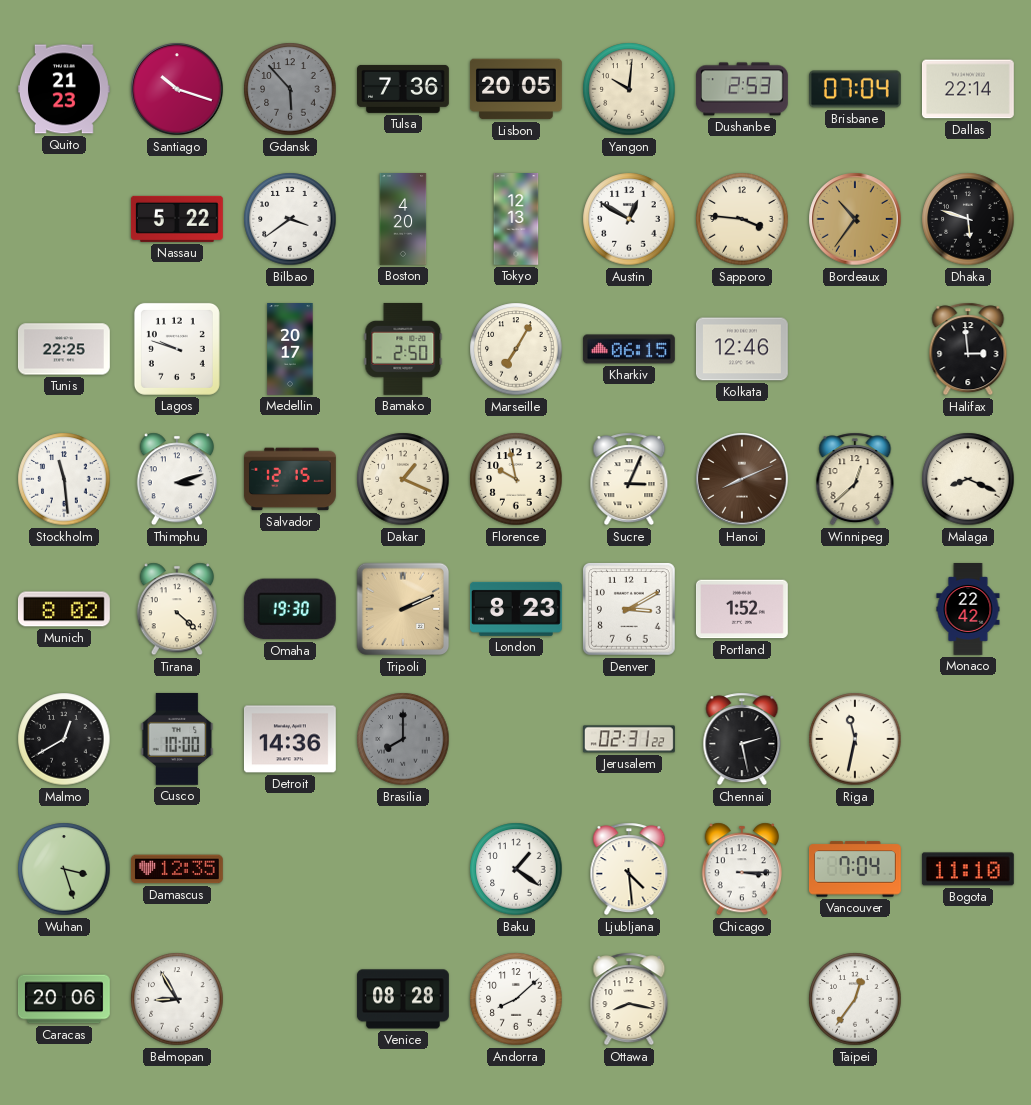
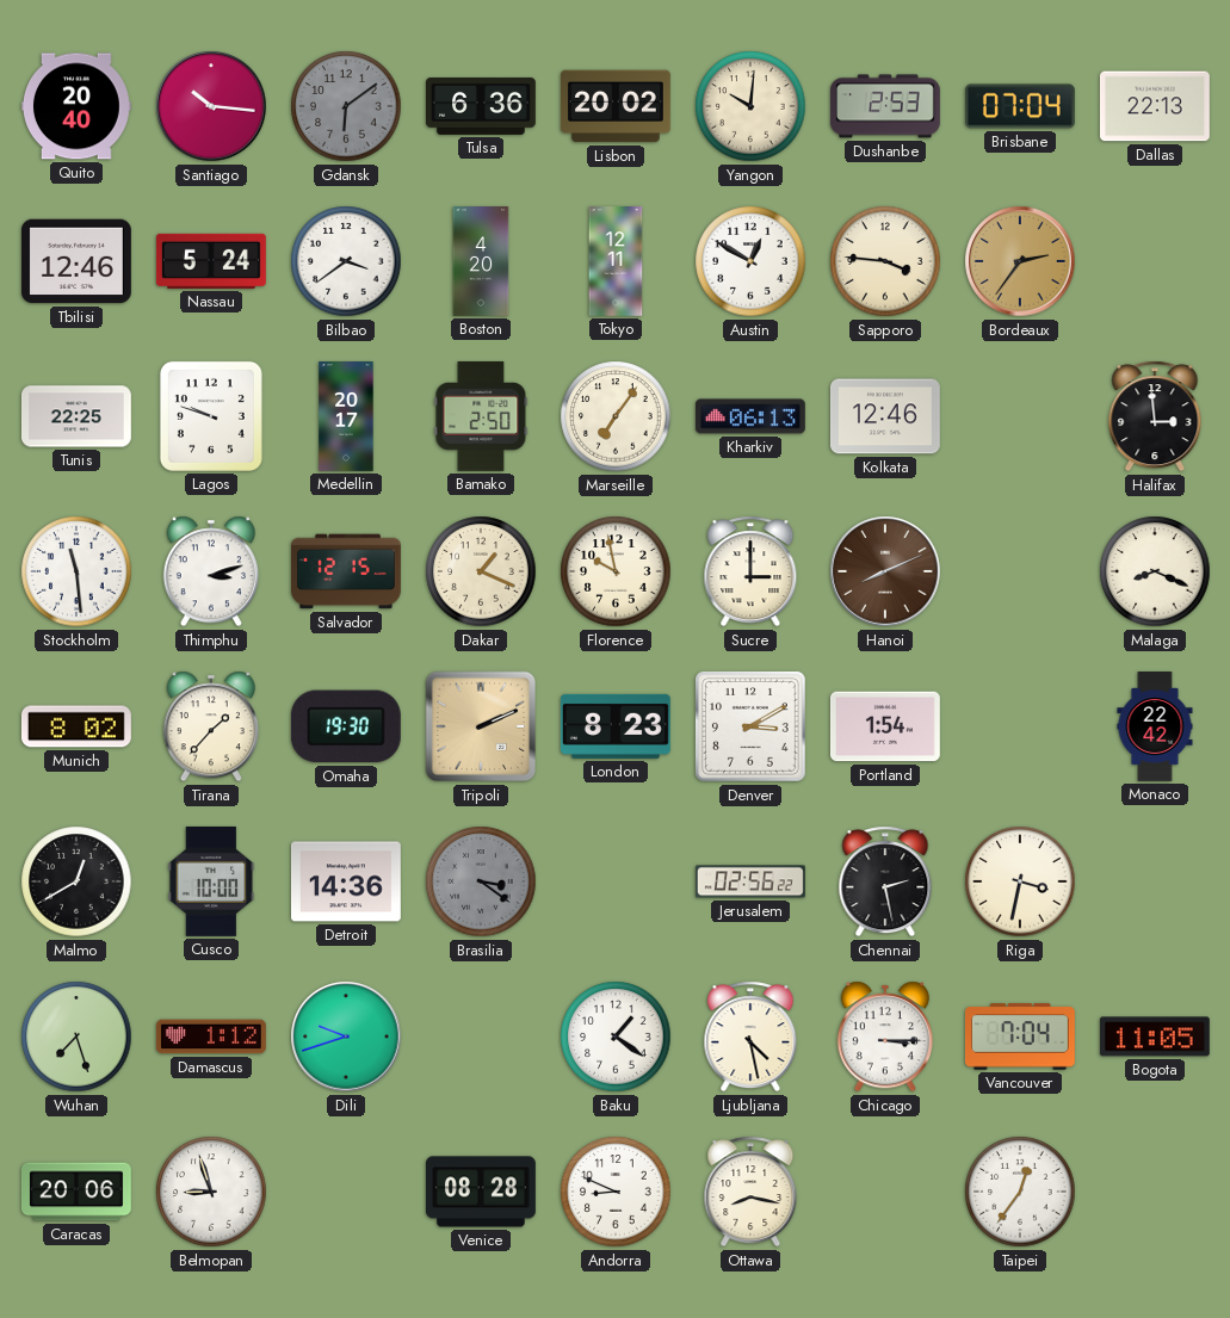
Quito: 21:23 -> 20:40 (76, 106)
Santiago: 10:18 -> 10:16 (211, 106)
Gdansk: 5:53 -> 6:09 (346, 106)
Tulsa: 7:36 -> 6:36 (482, 106)
Lisbon: 20:05 -> 20:02 (616, 106)
Dallas: 22:14 -> 22:13 (1155, 106)
Tbilisi: none -> 12:46 (76, 261)
Nassau: 5:22 -> 5:24 (211, 261)
Tokyo: 12:13 -> 12:11 (616, 262)
Bordeaux: 10:36 -> 2:36 (1020, 261)
Dhaka: 5:48 -> none (968, 219)
Marseille: 7:05 -> 7:06 (616, 416)
Kharkiv: 06:15 -> 06:13 (750, 416)
Sucre: 3:04 -> 3:00 (750, 571)
Winnipeg: 12:38 -> none (855, 479)
Tirana: 4:22 -> 1:37 (211, 726)
Portland: 1:52 -> 1:54 (885, 726)
Brasilia: 8:00 -> 3:21 (481, 881)
Jerusalem: 02:31 -> 02:56 (750, 881)
Riga: 11:32 -> 3:32 (1020, 881)
Wuhan: 3:27 -> 7:27 (76, 1037)
Damascus: 12:35 -> 1:12 (211, 1037)
Dili: none -> 9:42 (346, 1037)
Ljubljana: 4:29 -> 4:28 (750, 1037)
Bogota: 11:10 -> 11:05 (1155, 1037)
Belmopan: 8:55 -> 8:57 (211, 1192)
Andorra: 8:08 -> 8:49 (616, 1192)
